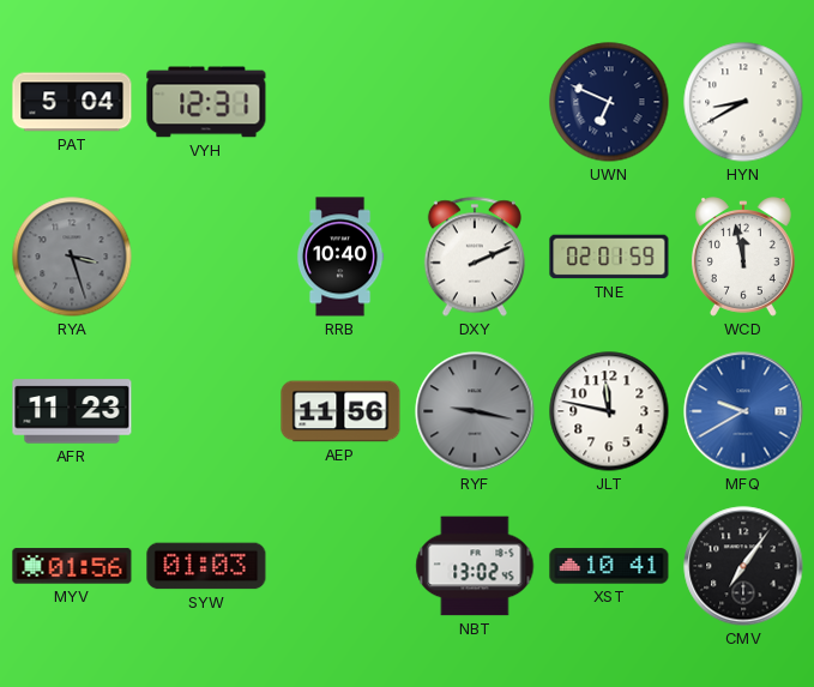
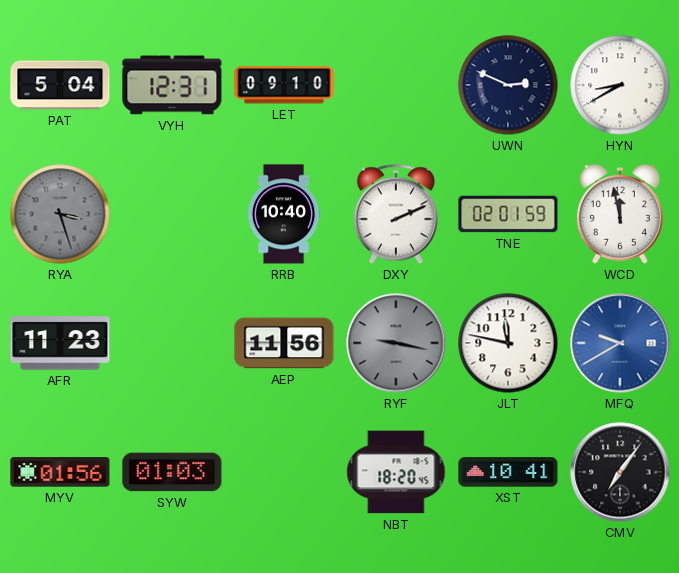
LET: none -> 09:10 (284, 85)
UWN: 6:49 -> 2:49 (508, 85)
NBT: 13:02 -> 18:20 (396, 472)
